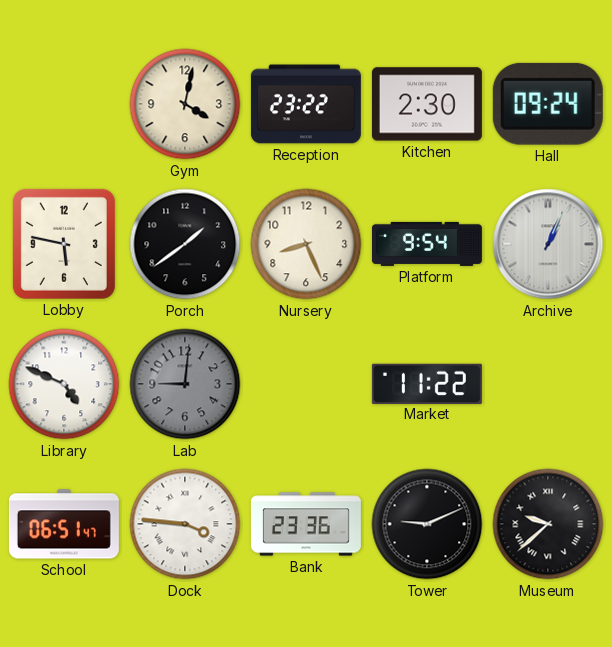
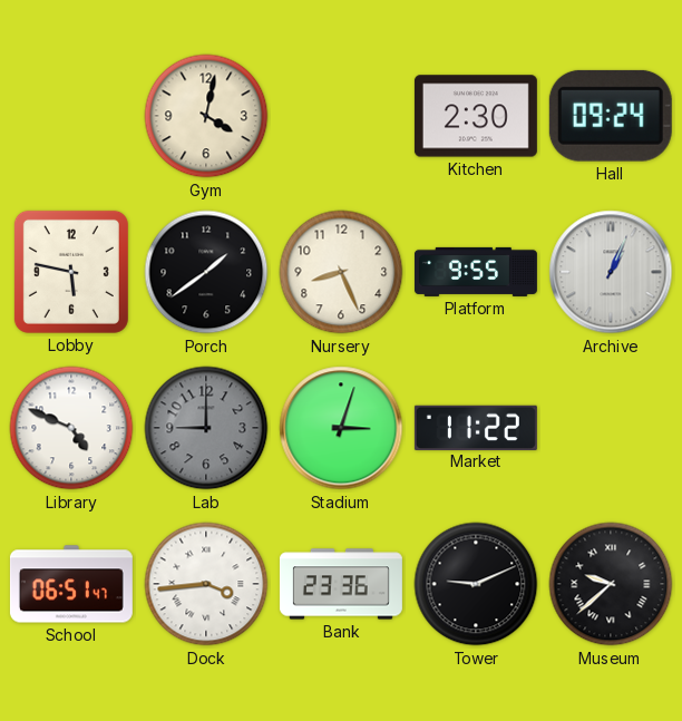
Reception: 23:22 -> none (306, 104)
Platform: 9:54 -> 9:55 (476, 272)
Lab: 9:01 -> 9:00 (206, 428)
Stadium: none -> 3:03 (341, 428)
Dock: 3:46 -> 3:44 (206, 584)
